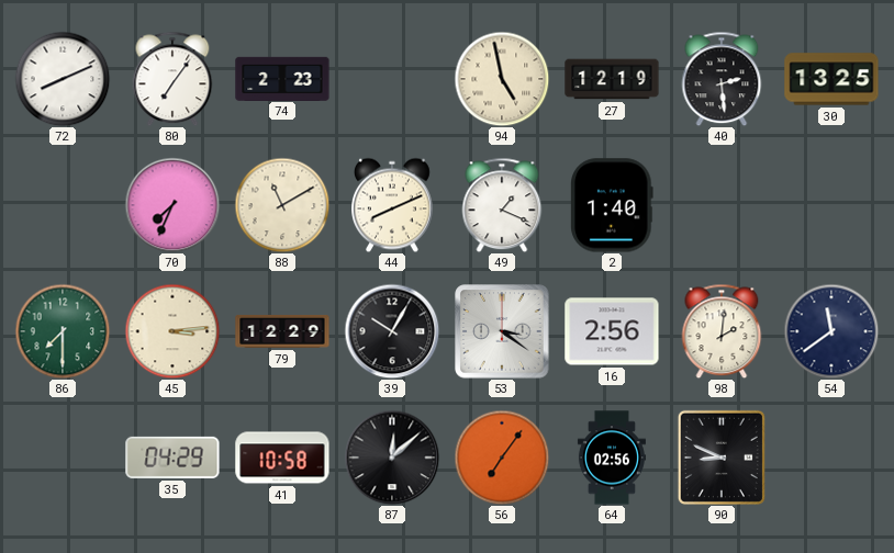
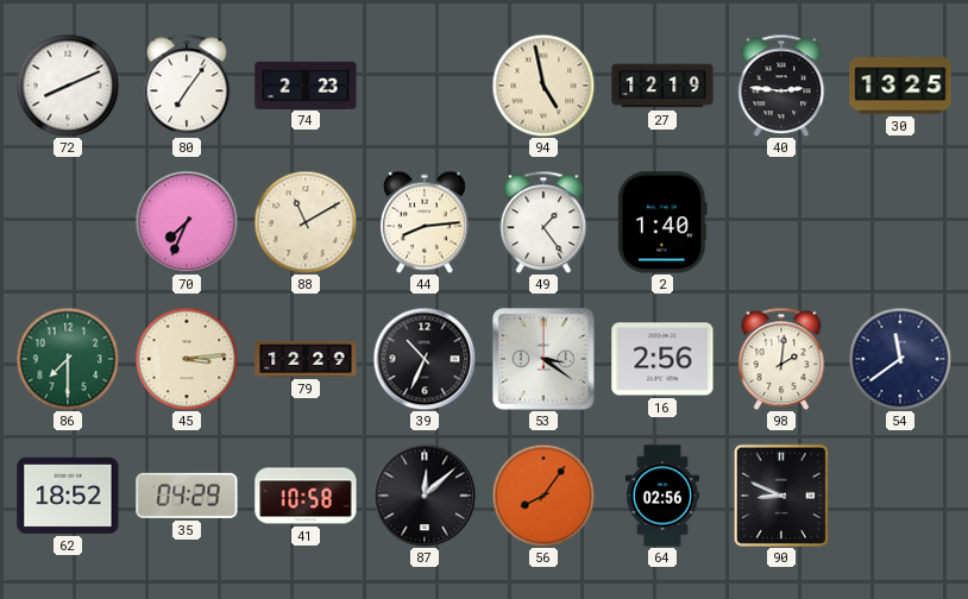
40: 2:29 -> 2:46 (781, 86)
44: 8:11 -> 8:14 (426, 222)
49: 1:19 -> 1:24 (543, 222)
39: 10:05 -> 10:34 (425, 359)
62: none -> 18:52 (68, 496)
56: 7:06 -> 8:06 (543, 496)
